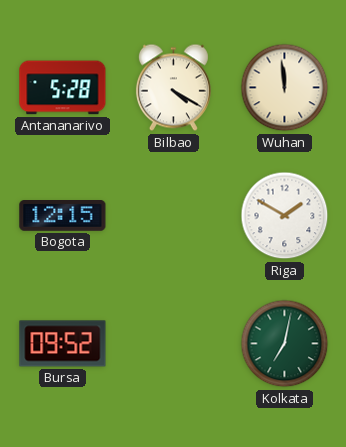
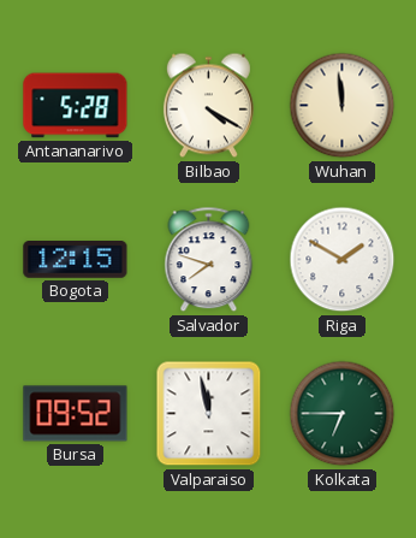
Salvador: none -> 7:48 (209, 260)
Valparaiso: none -> 11:58 (209, 414)
Kolkata: 7:02 -> 6:45 (343, 414)
